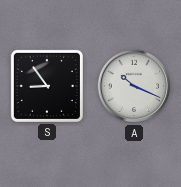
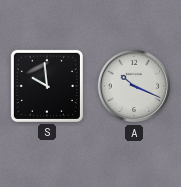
S: 8:54 -> 9:59 (47, 86)
